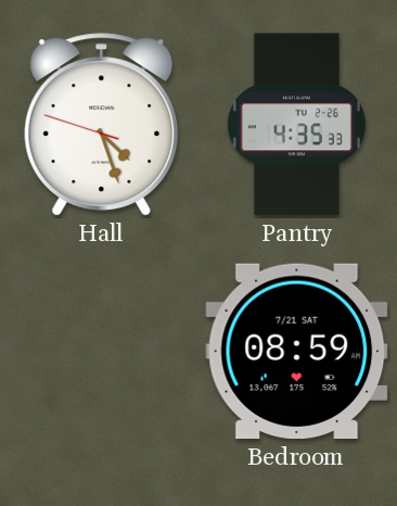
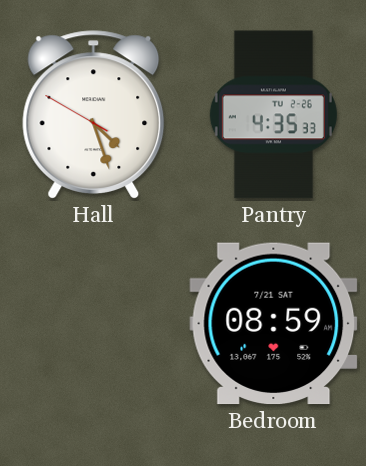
Hall: 4:26:48 -> 4:26:50 (94, 115)
